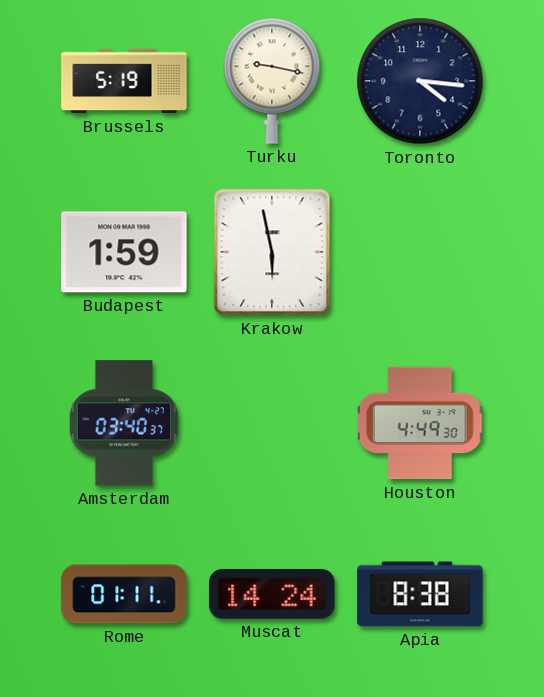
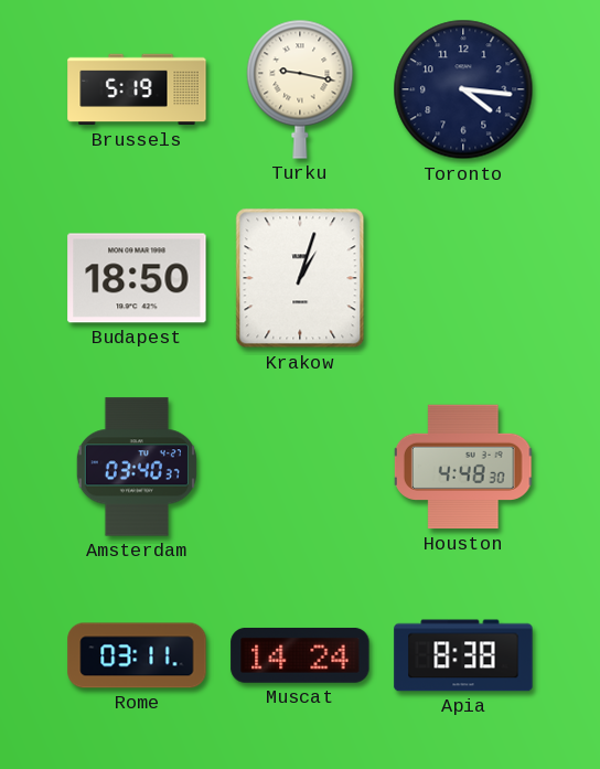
Budapest: 1:59 -> 18:50 (137, 278)
Krakow: 5:58 -> 1:03 (300, 278)
Houston: 4:49 -> 4:48 (463, 467)
Rome: 01:11 -> 03:11 (137, 655)
